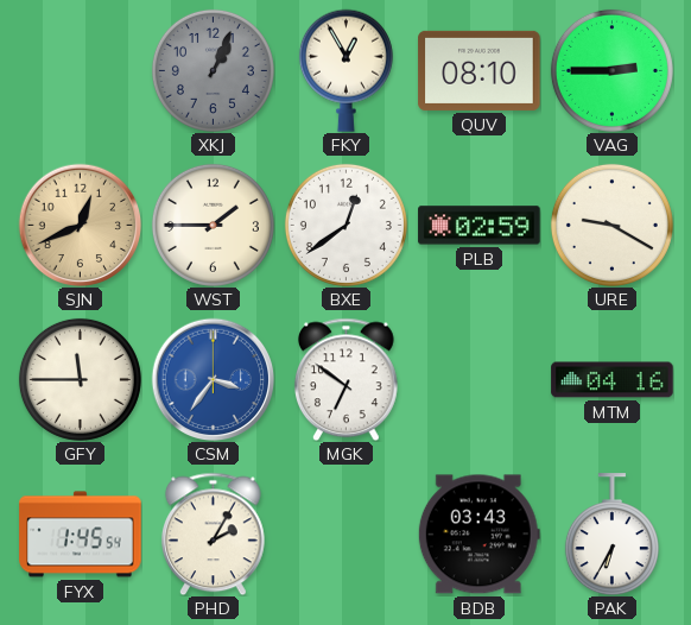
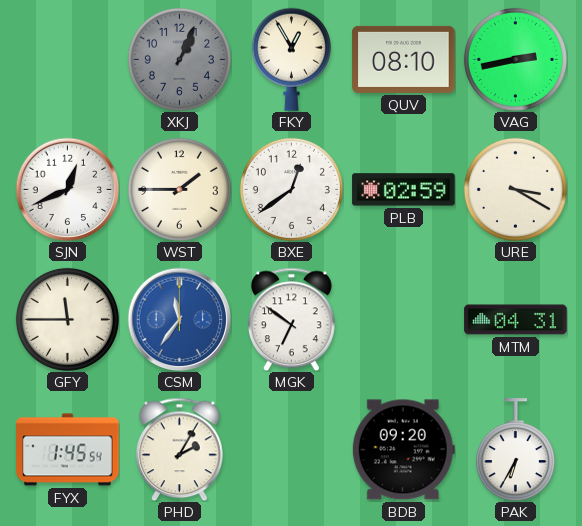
VAG: 2:45 -> 2:43 (515, 59)
SJN dial: champagne -> white (67, 189)
URE: 9:20 -> 3:20 (515, 189)
CSM: 3:36 -> 11:36 (179, 319)
MTM: 04:16 -> 04:31 (516, 320)
BDB: 03:43 -> 09:20 (403, 450)
